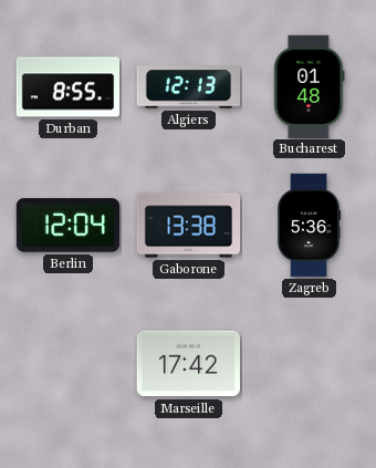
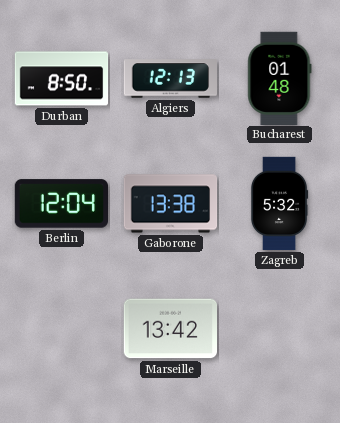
Durban: 8:55 -> 8:50 (62, 79)
Zagreb: 5:36 -> 5:32 (279, 204)
Marseille: 17:42 -> 13:42 (170, 329)
